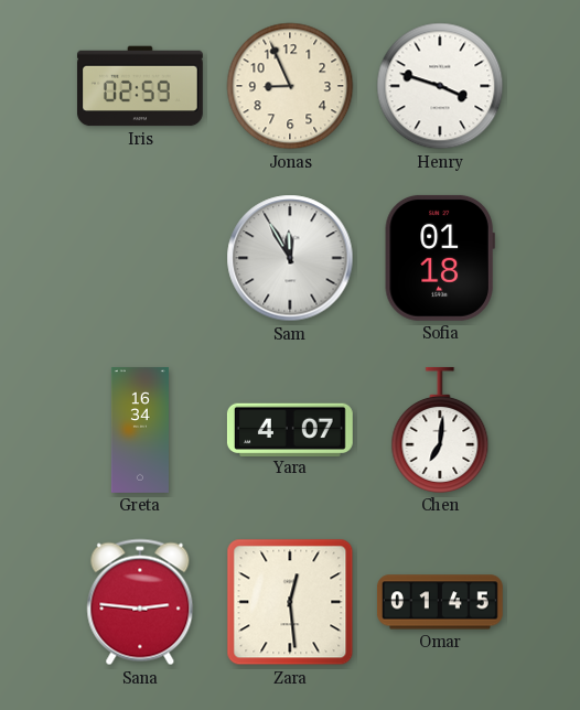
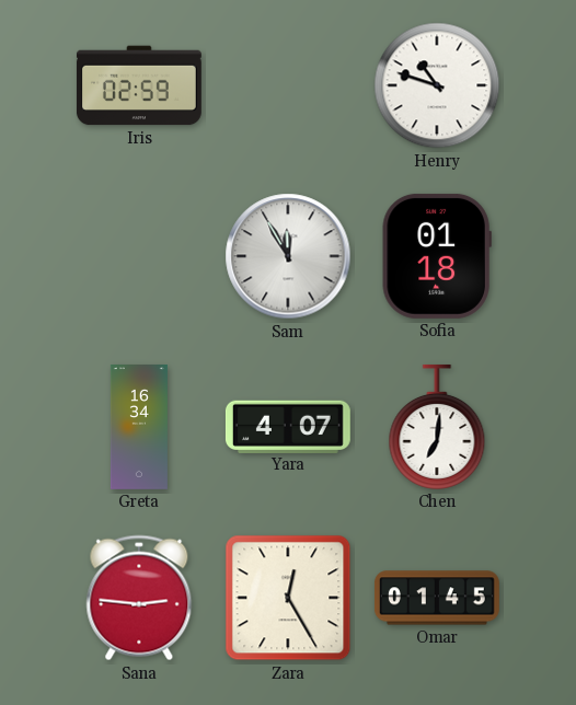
Jonas: 8:56 -> none (290, 86)
Henry: 3:48 -> 10:48 (437, 85)
Zara: 12:29 -> 12:25 (288, 598)
